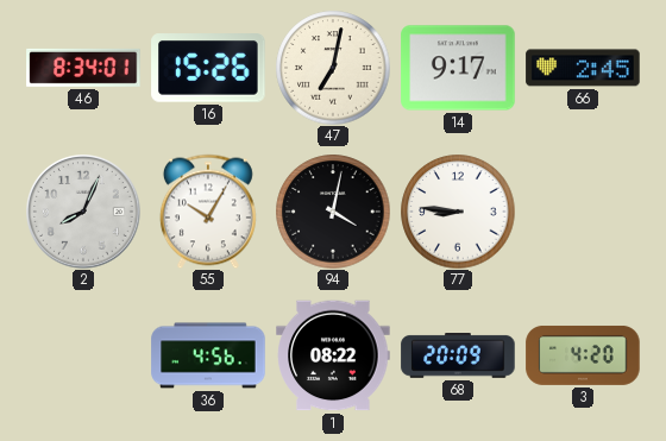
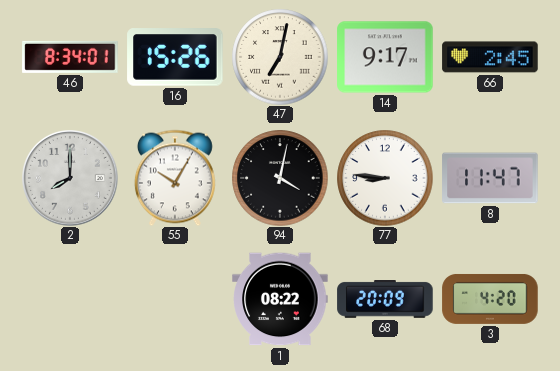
2: 8:04 -> 8:00 (70, 178)
8: none -> 11:47 (490, 178)
36: 4:56 -> none (208, 355)
